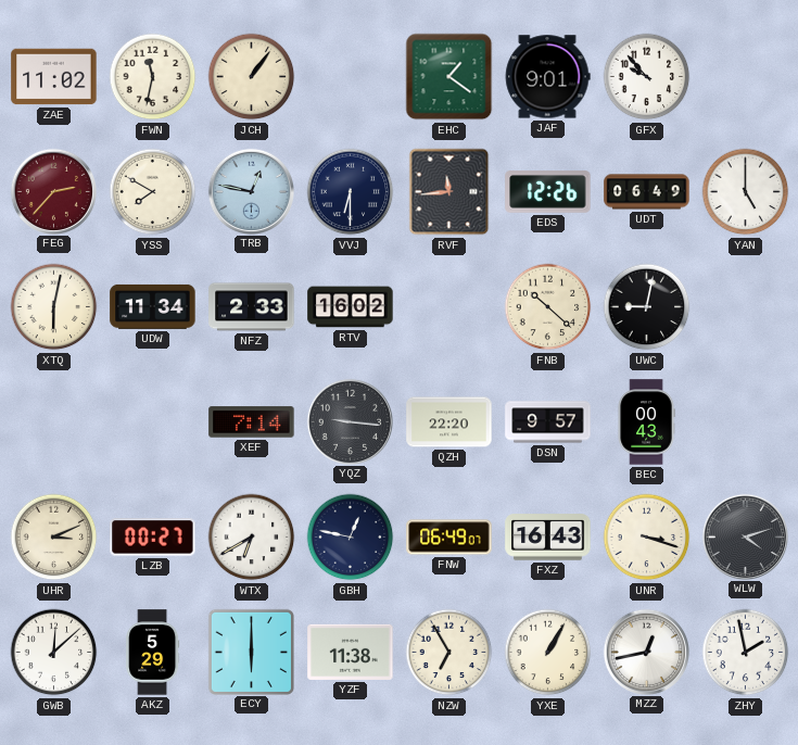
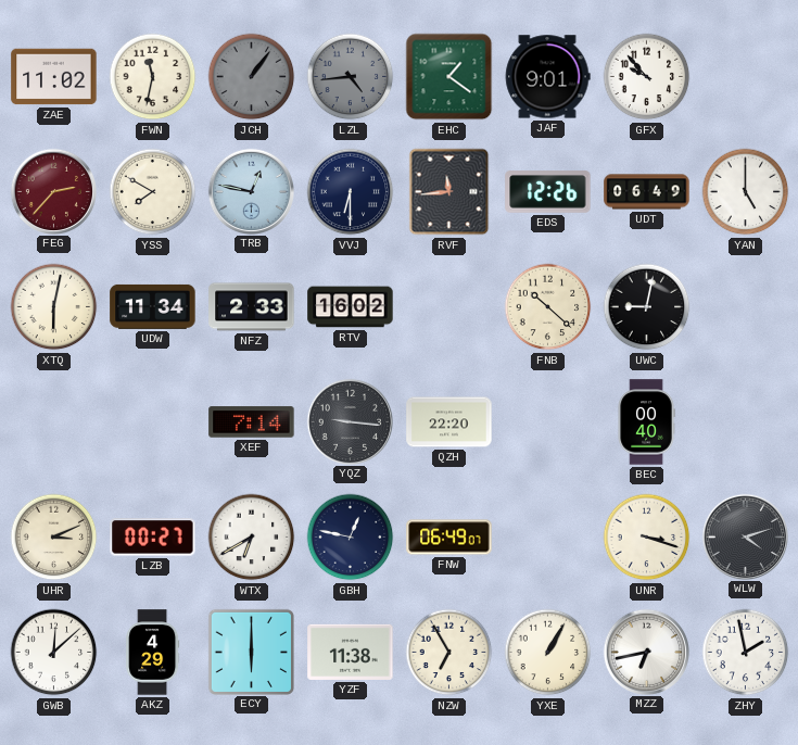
JCH dial: cream -> grey (252, 77)
LZL: none -> 4:44 (351, 77)
DSN: 9:57 -> none (548, 422)
BEC: 00:43 -> 00:40 (646, 422)
FXZ: 16:43 -> none (548, 538)
AKZ: 5:29 -> 4:29 (153, 653)
MZZ: 12:43 -> 6:43 (646, 652)
